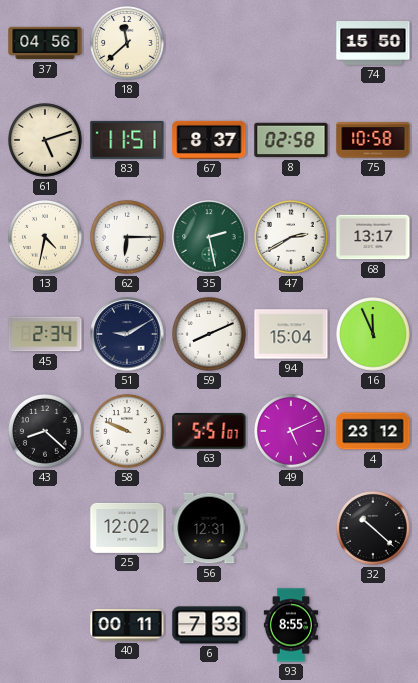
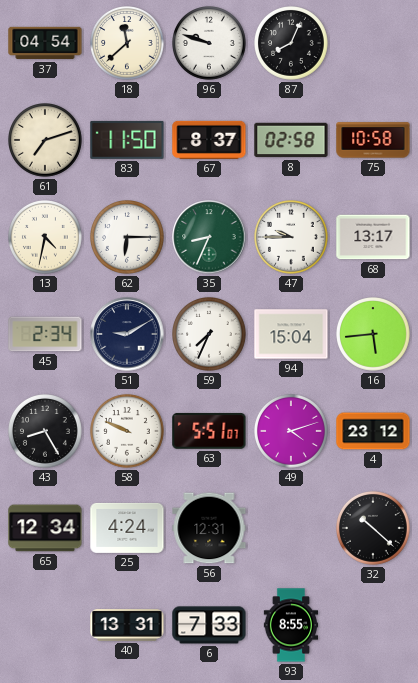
37: 04:56 -> 04:54 (45, 43)
96: none -> 9:48 (210, 44)
87: none -> 8:04 (292, 44)
74: 15:50 -> none (373, 44)
61: 5:12 -> 7:12 (46, 141)
83: 11:51 -> 11:50 (127, 140)
35: 2:28 -> 8:34 (209, 237)
47: 2:40 -> 9:45 (292, 238)
59: 8:11 -> 7:34 (210, 335)
16: 11:56 -> 5:44 (374, 335)
43: 8:22 -> 8:25 (46, 432)
49: 5:11 -> 4:12 (292, 432)
65: none -> 12:34 (45, 528)
25: 12:02 -> 4:24 (127, 528)
40: 00:11 -> 13:31 (127, 625)
